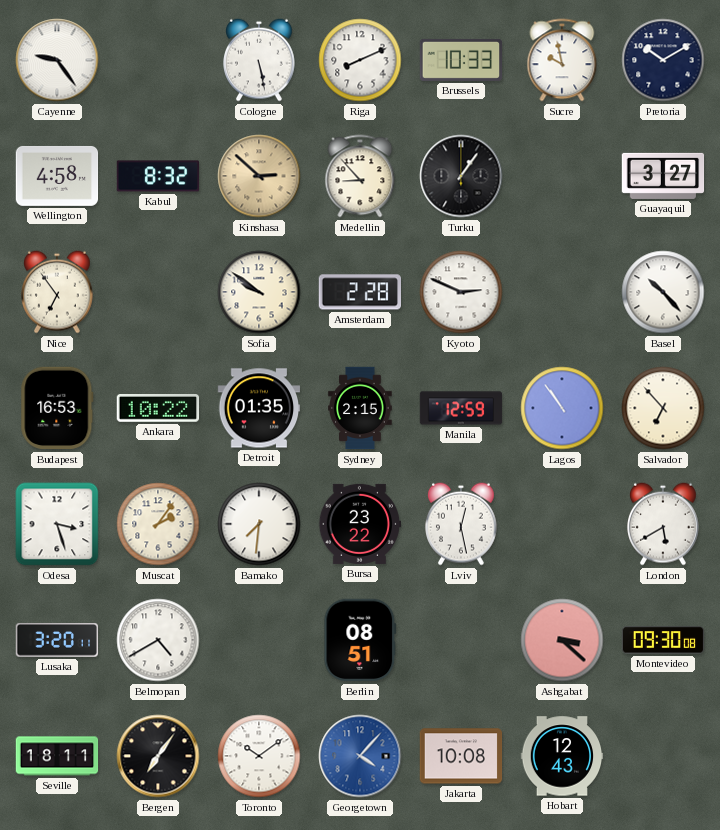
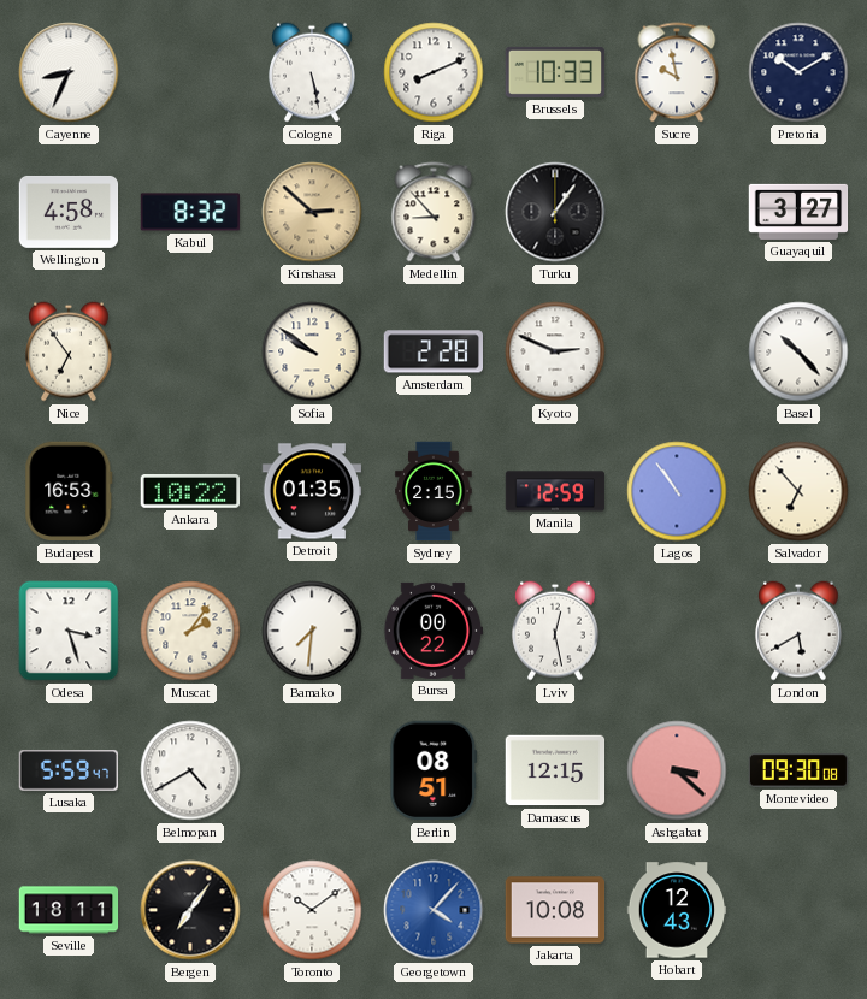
Cayenne: 9:24 -> 8:34 (69, 72)
Bursa: 23:22 -> 00:22 (433, 631)
Lusaka: 3:20 -> 5:59 (69, 772)
Damascus: none -> 12:15 (555, 770)
